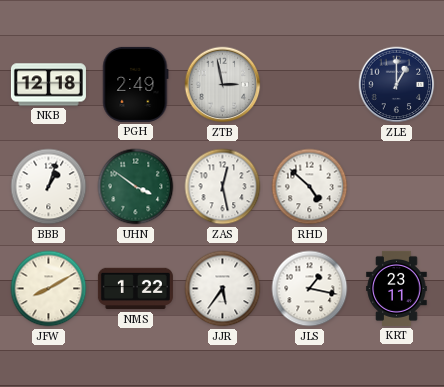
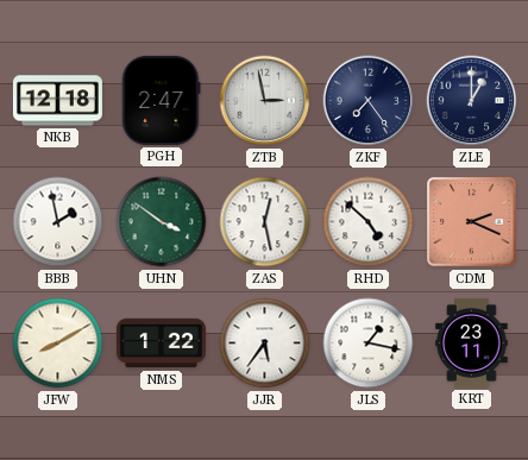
PGH: 2:49 -> 2:47 (162, 100)
ZKF: none -> 7:24 (369, 101)
BBB: 1:03 -> 1:58 (58, 222)
CDM: none -> 2:19 (472, 222)
